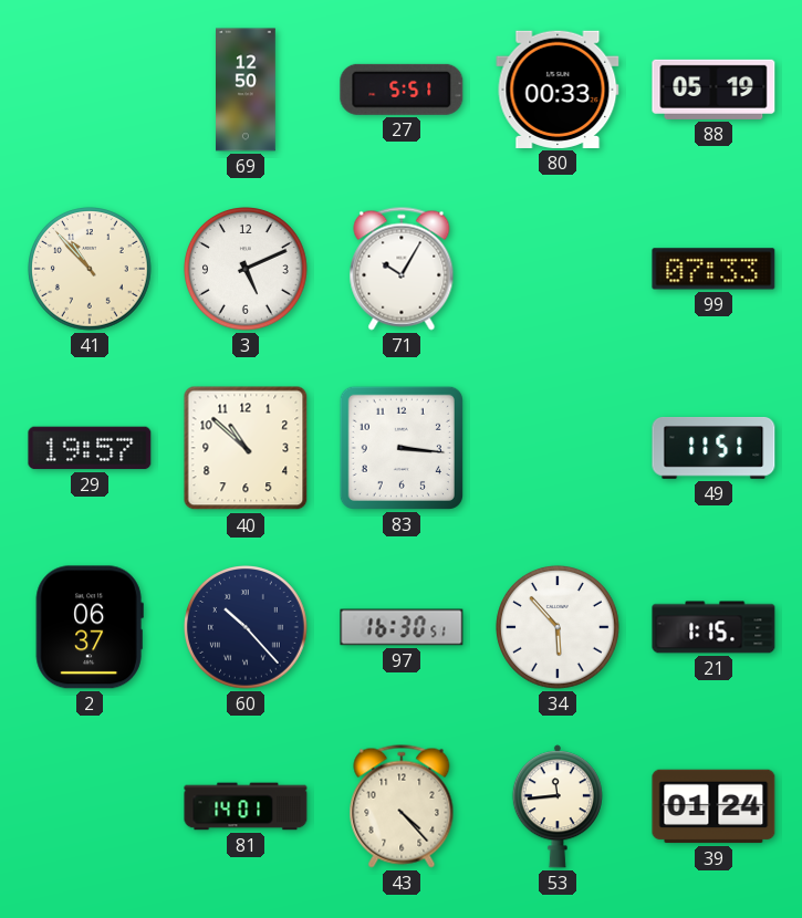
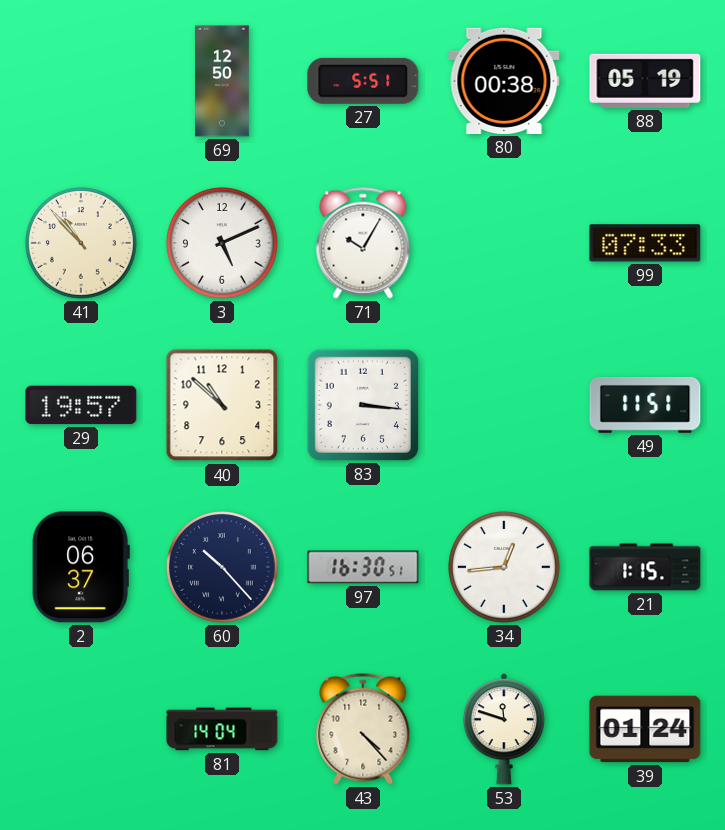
80: 00:33 -> 00:38 (504, 81)
34: 5:53 -> 12:44 (505, 568)
81: 14:01 -> 14:04 (222, 729)
53: 11:44 -> 11:48 (504, 729)
